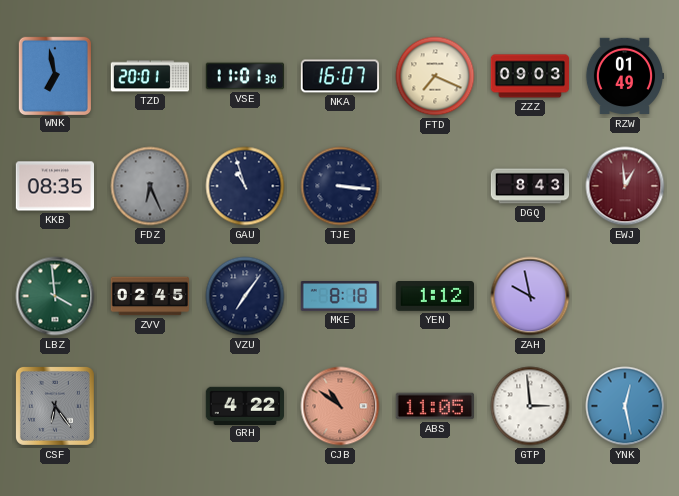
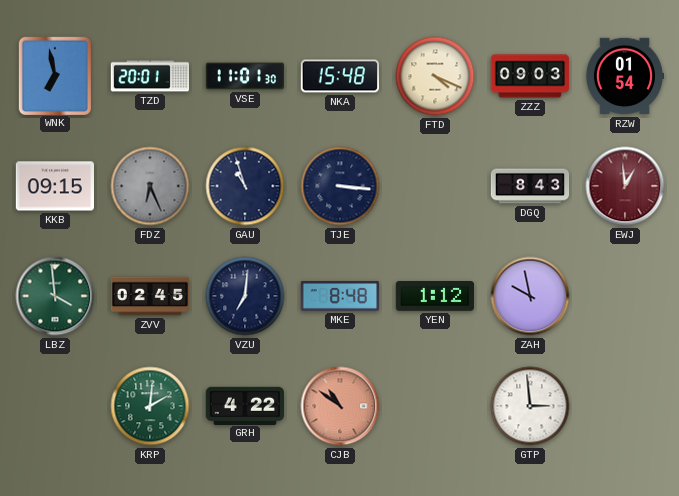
NKA: 16:07 -> 15:48 (339, 76)
FTD: 7:19 -> 4:19 (435, 76)
RZW: 01:49 -> 01:54 (624, 76)
KKB: 08:35 -> 09:15 (54, 186)
VZU: 7:06 -> 7:01 (245, 296)
MKE: 8:18 -> 8:48 (339, 297)
CSF: 6:24 -> none (55, 406)
KRP: none -> 2:01 (150, 406)
ABS: 11:05 -> none (434, 406)
YNK: 12:28 -> none (625, 406)
